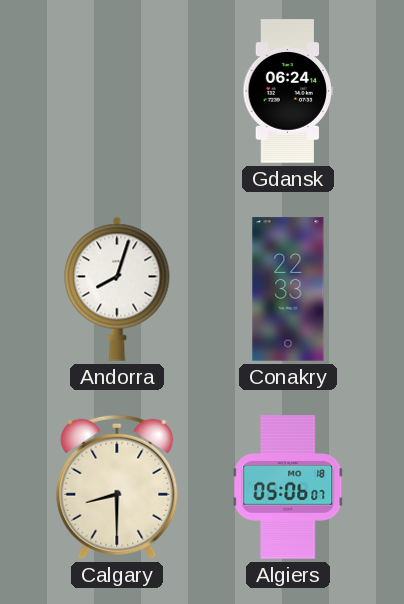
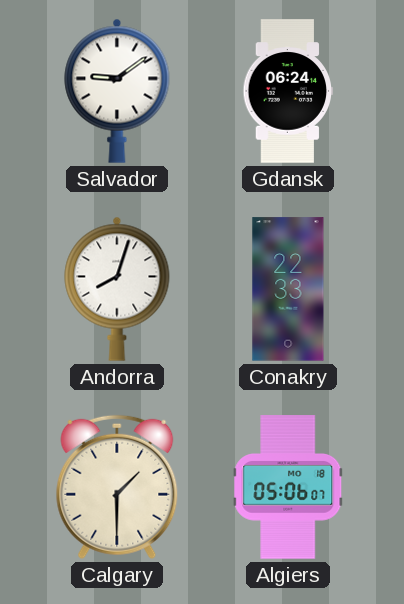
Salvador: none -> 9:09 (117, 91)
Calgary: 8:30 -> 1:30 (117, 487)
